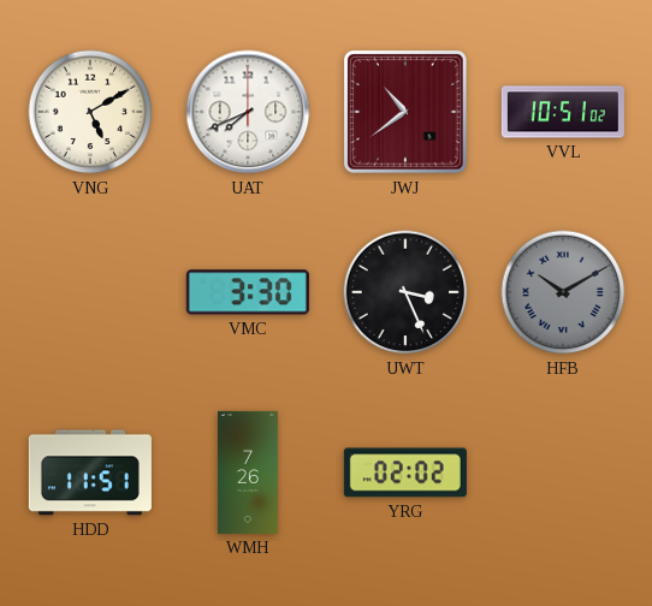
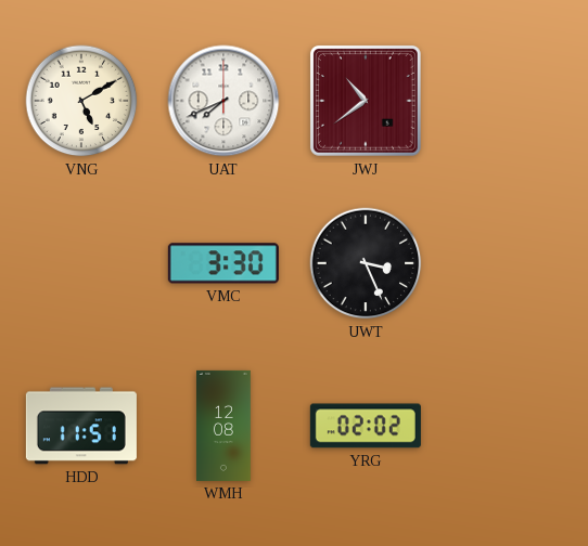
VVL: 10:51 -> none (563, 112)
HFB: 10:10 -> none (563, 292)
WMH: 7:26 -> 12:08 (225, 426)
